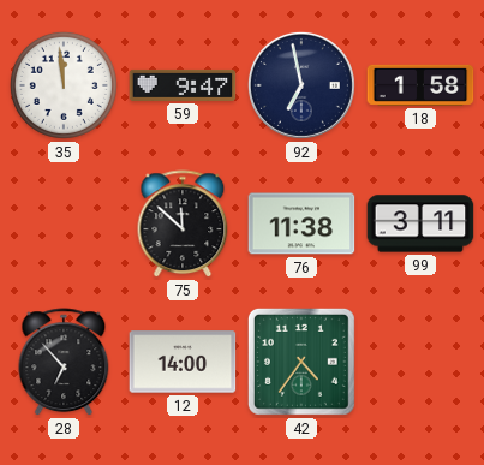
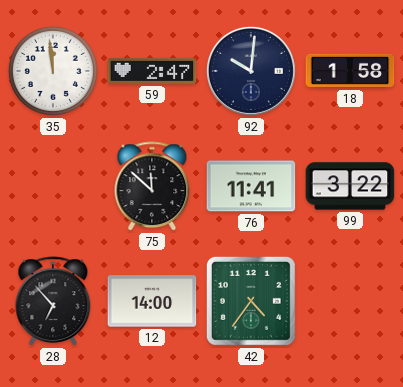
59: 9:47 -> 2:47 (152, 71)
92: 6:58 -> 10:01 (251, 71)
76: 11:38 -> 11:41 (251, 186)
99: 3:11 -> 3:22 (350, 186)
